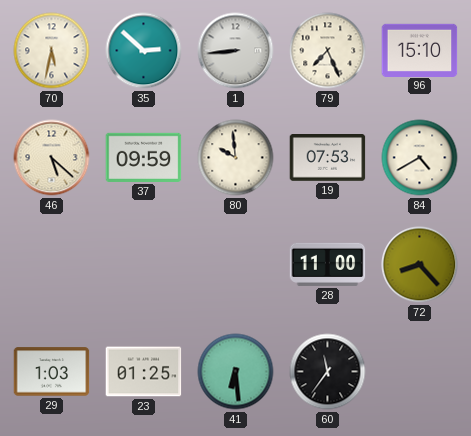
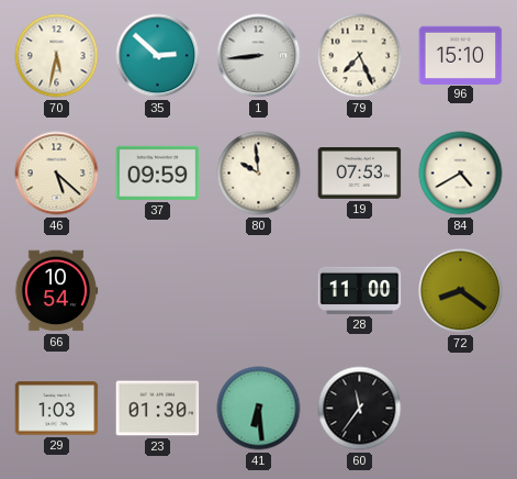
66: none -> 10:54 (56, 291)
72: 8:23 -> 8:21 (461, 291)
23: 01:25 -> 01:30 (158, 409)
